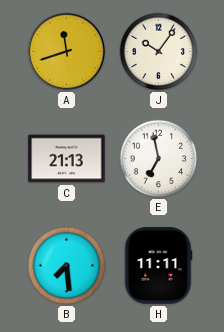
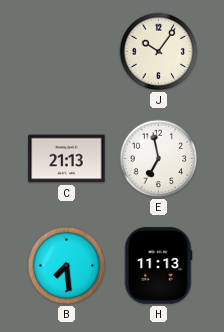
A: 11:42 -> none (66, 51)
H: 11:11 -> 11:13 (158, 266)
